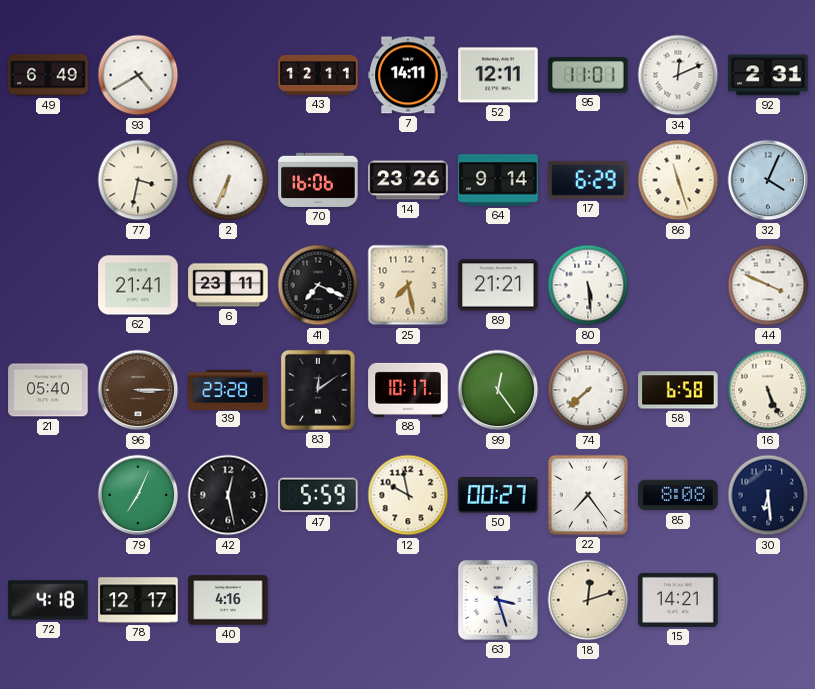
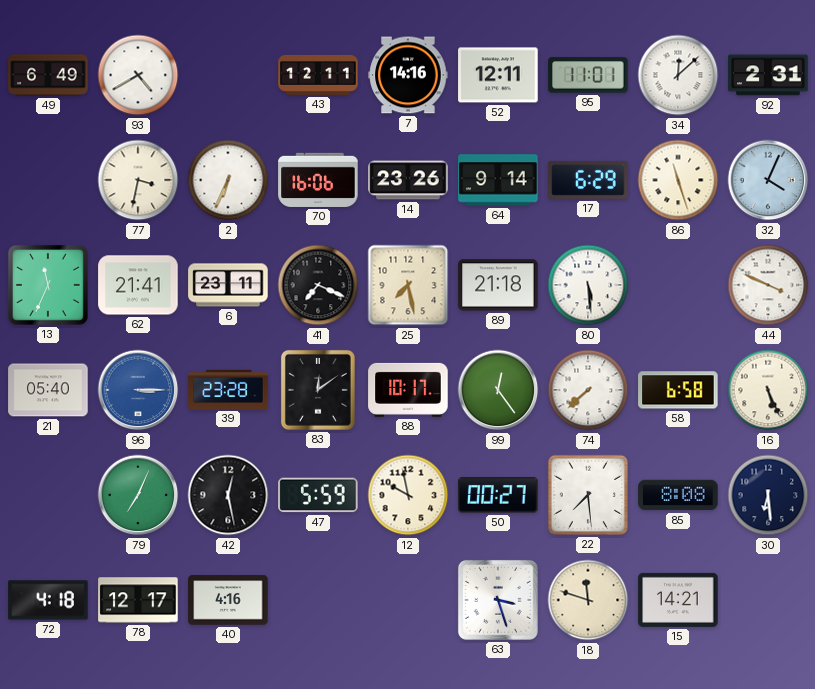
7: 14:11 -> 14:16 (408, 75)
34: 12:11 -> 12:08 (678, 75)
13: none -> 11:34 (48, 285)
89: 21:21 -> 21:18 (498, 285)
96 dial: brown -> blue (138, 390)
22: 7:24 -> 7:29 (588, 495)
18: 12:12 -> 11:48 (588, 600)
